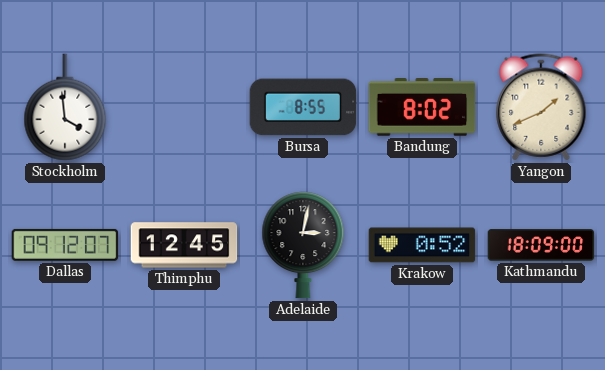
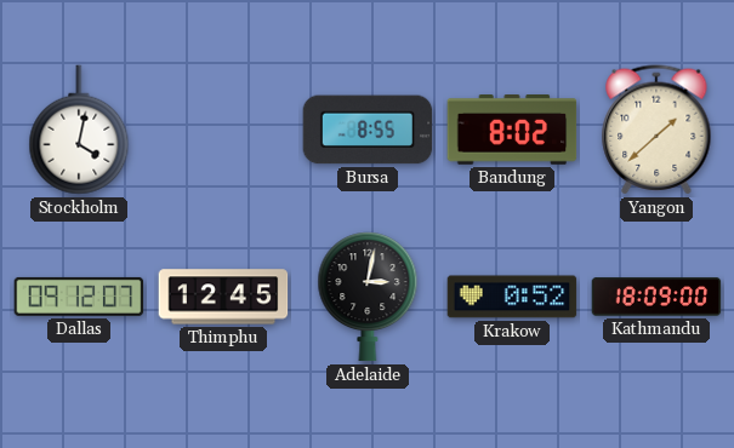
Stockholm: 3:59 -> 4:02 (79, 130)
Yangon: 1:41 -> 1:38 (656, 130)
